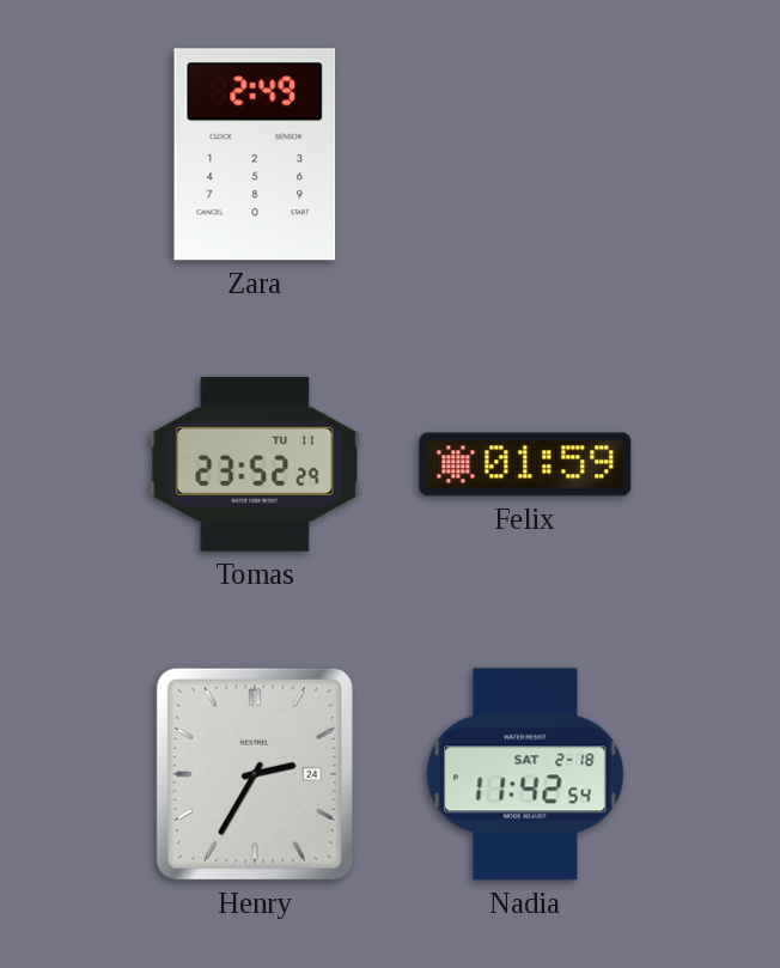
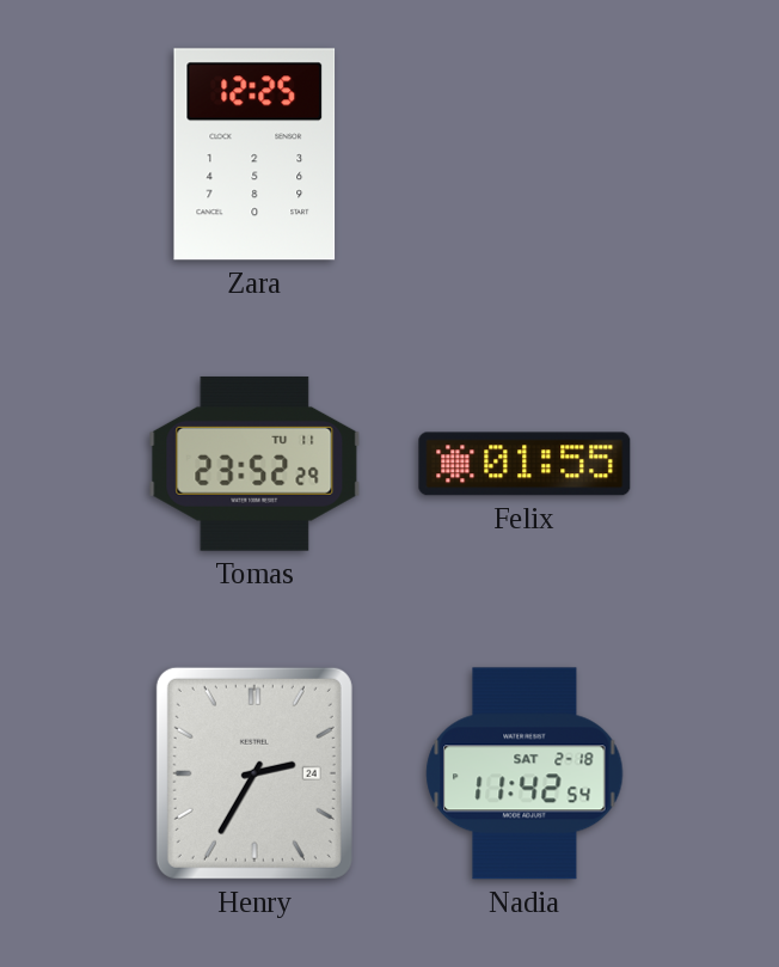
Zara: 2:49 -> 12:25 (254, 154)
Felix: 01:59 -> 01:55 (525, 464)
